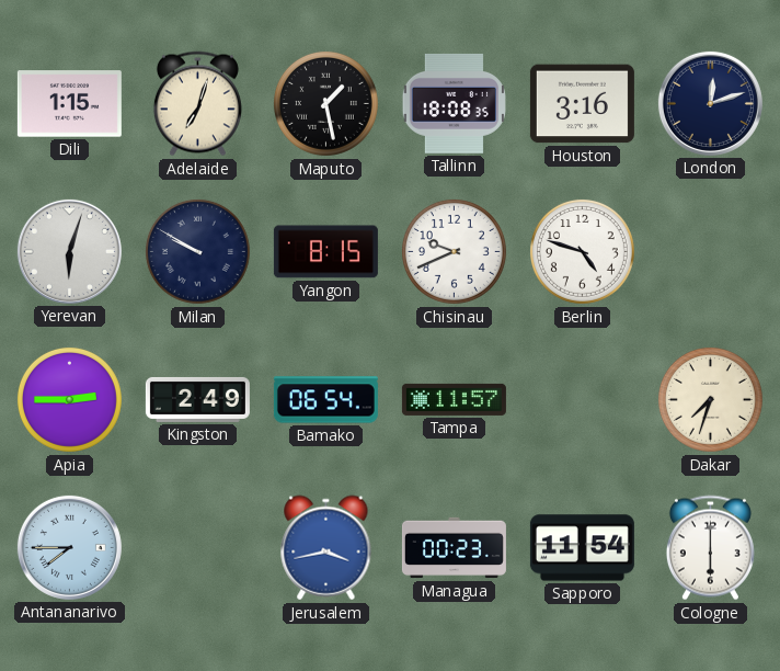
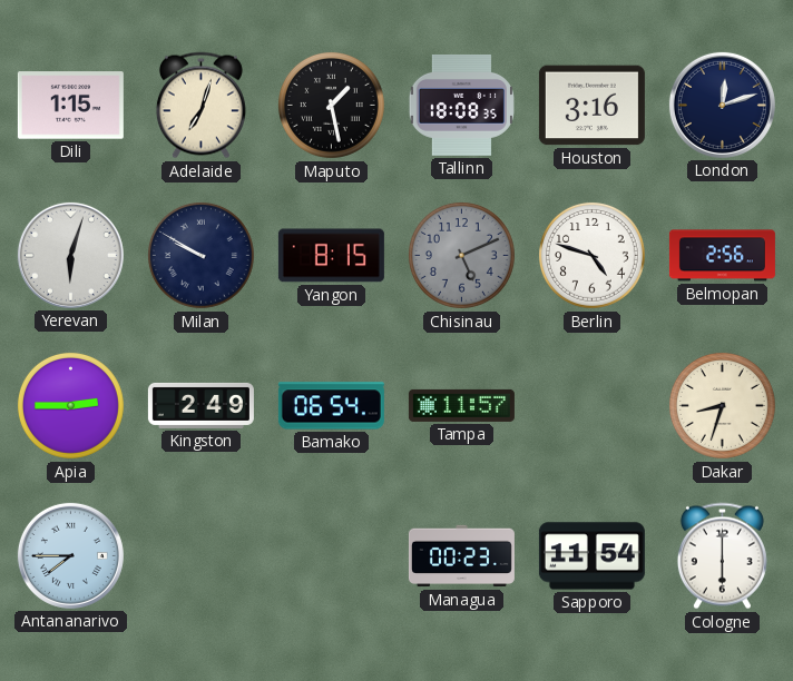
Chisinau: 9:41 -> 5:11 (461, 255)
Chisinau dial: white -> grey (461, 255)
Belmopan: none -> 2:56 (722, 256)
Dakar: 7:33 -> 8:33 (722, 405)
Jerusalem: 3:43 -> none (326, 548)
